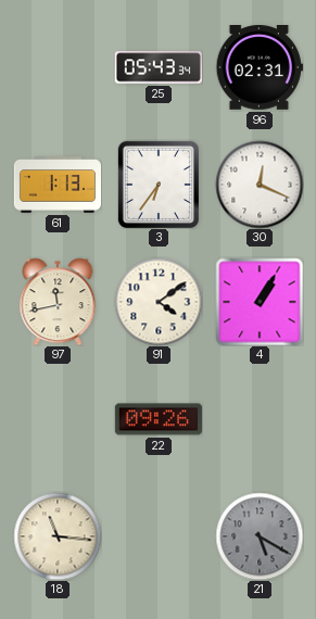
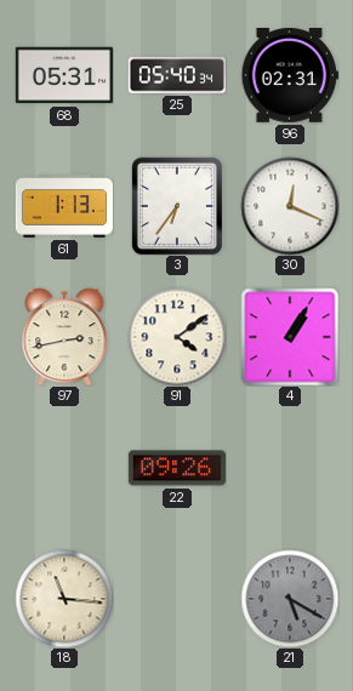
68: none -> 05:31 (64, 75)
25: 05:43 -> 05:40 (177, 75)
97: 11:43 -> 2:43 (64, 337)
